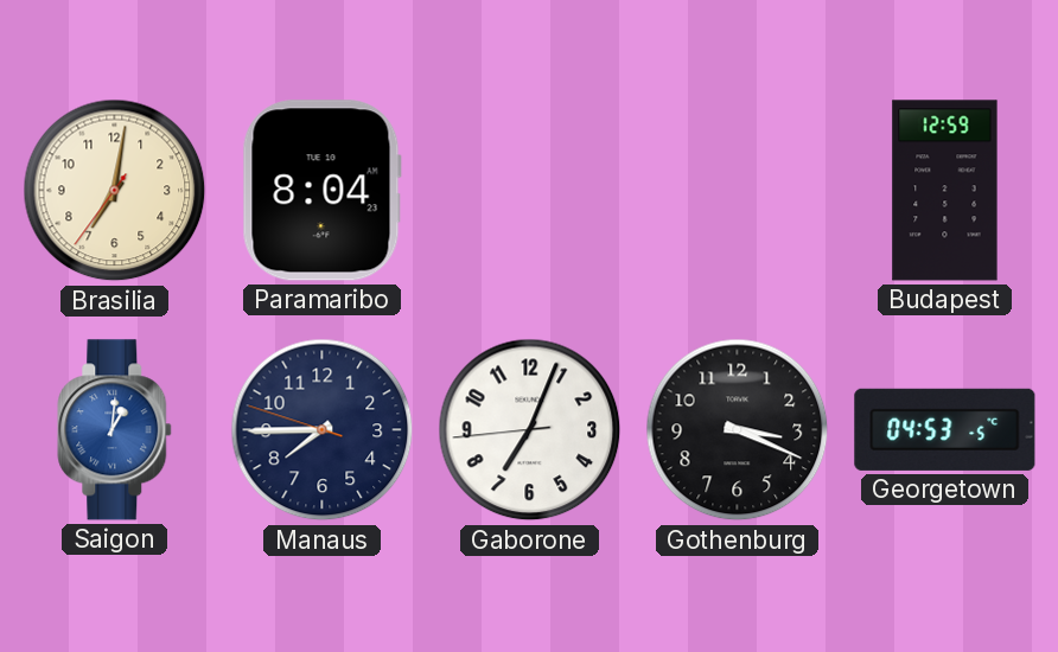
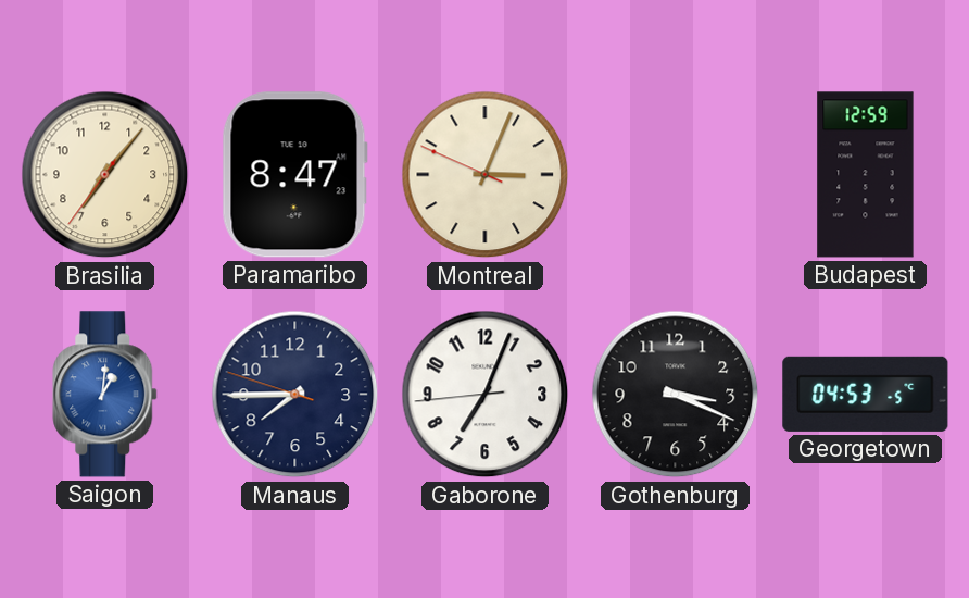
Brasilia: 7:01 -> 7:06 (105, 175)
Paramaribo: 8:04 -> 8:47 (294, 175)
Montreal: none -> 3:03 (486, 175)
